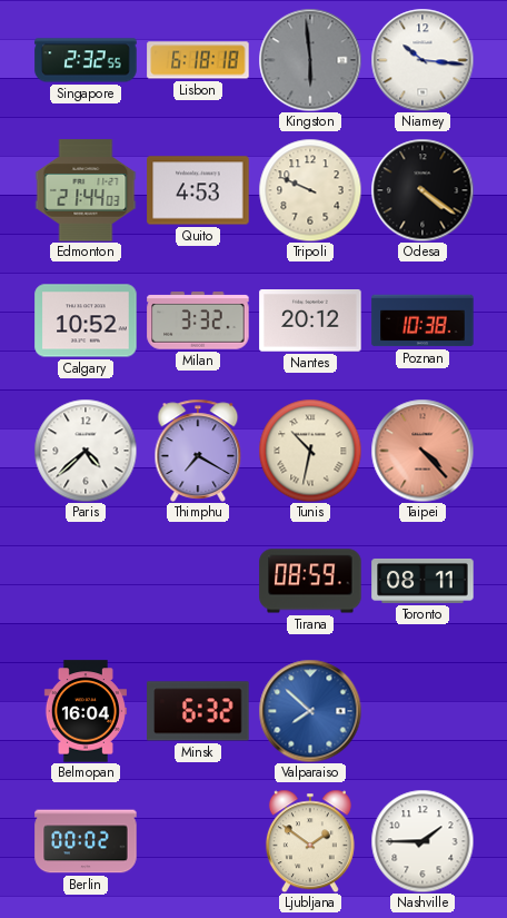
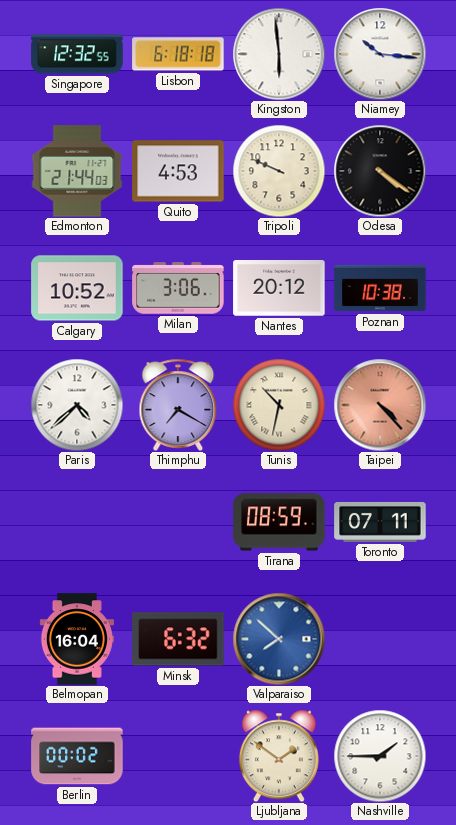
Singapore: 2:32 -> 12:32 (77, 54)
Kingston dial: grey -> white (279, 54)
Milan: 3:32 -> 3:06 (178, 288)
Toronto: 08:11 -> 07:11 (380, 522)
